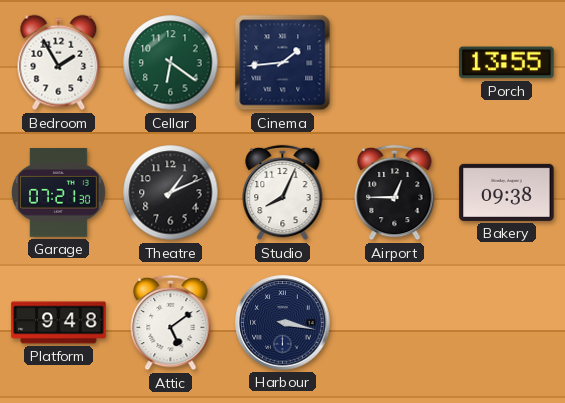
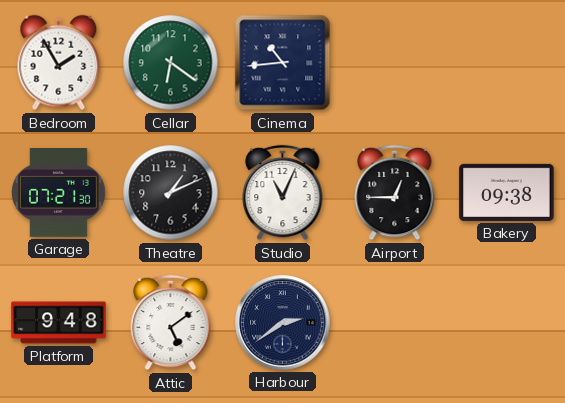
Cinema: 1:44 -> 10:44 (283, 63)
Porch: 13:55 -> none (507, 63)
Studio: 8:04 -> 11:04 (283, 193)
Harbour: 3:17 -> 2:39 (283, 323)
